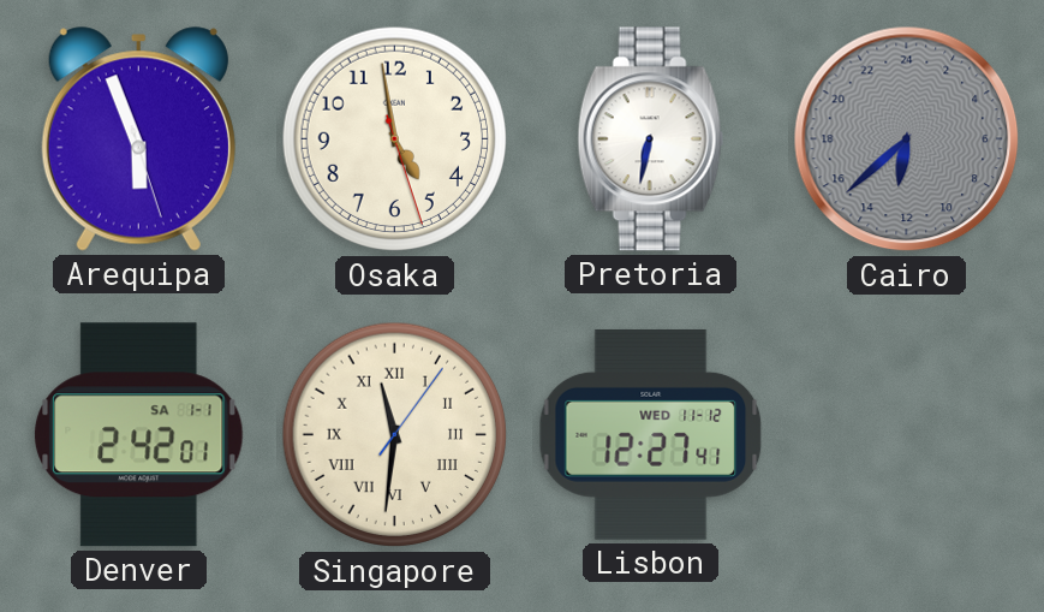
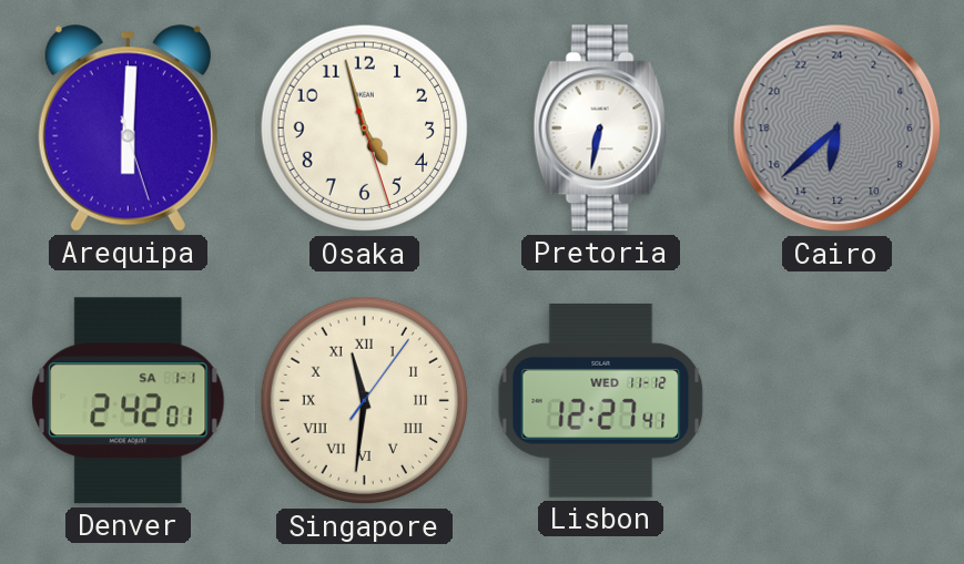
Arequipa: 5:56 -> 6:00 (128, 129)
Osaka: 4:58 -> 4:57 (365, 129)
